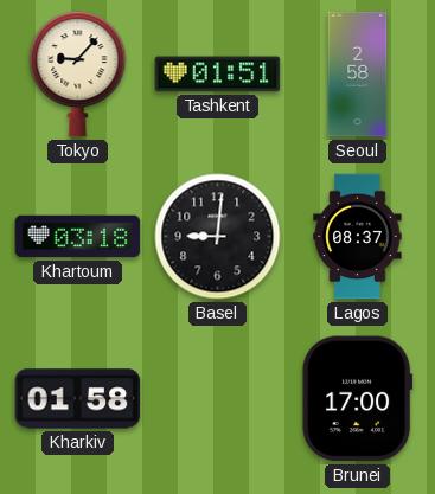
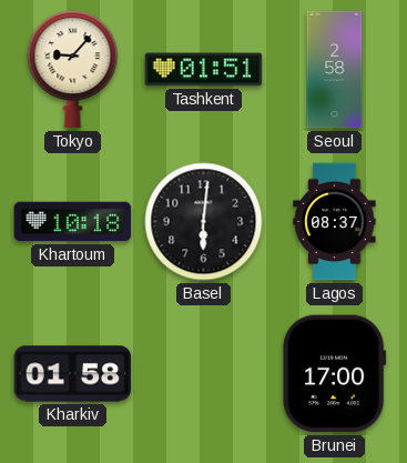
Khartoum: 03:18 -> 10:18 (73, 222)
Basel: 9:01 -> 6:01 (204, 222)
